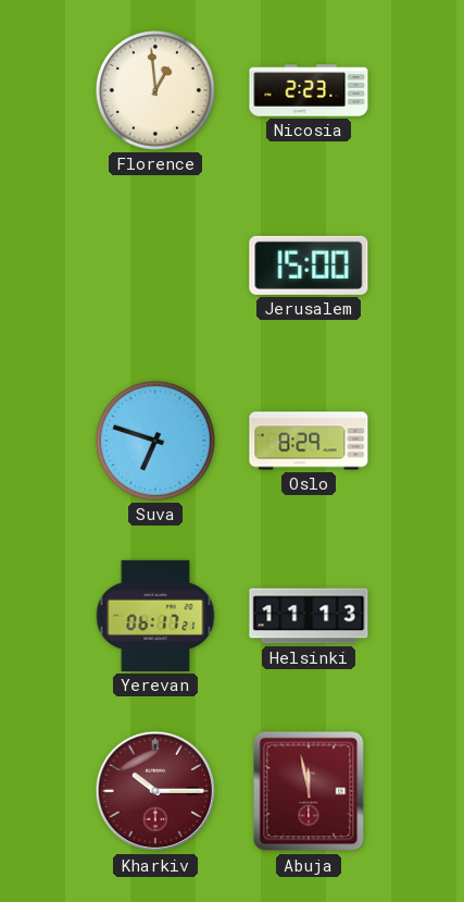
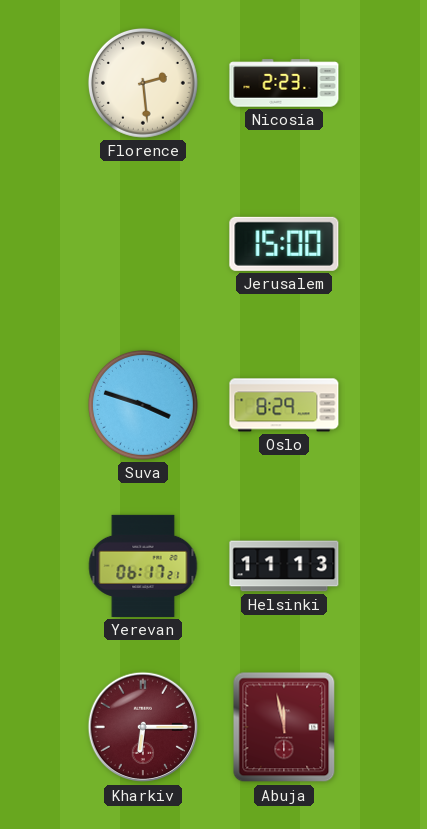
Florence: 12:59 -> 2:29 (143, 83)
Suva: 6:48 -> 3:48 (143, 405)
Kharkiv: 10:15 -> 6:15 (143, 727)
